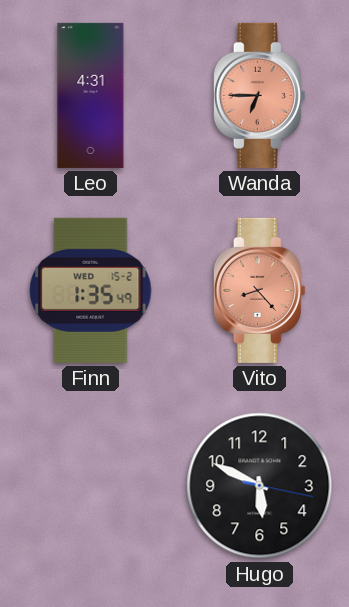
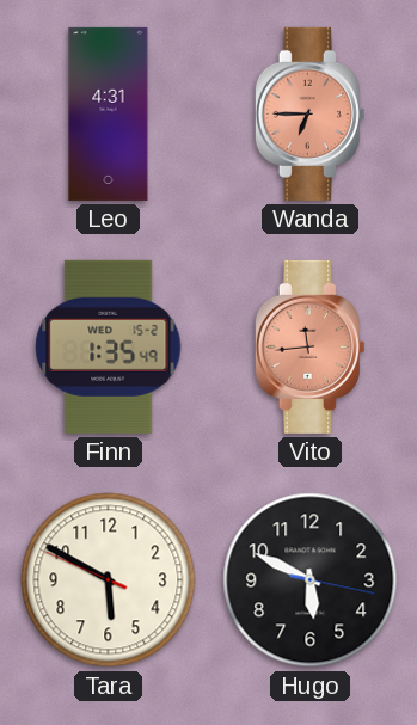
Vito: 8:23 -> 11:44 (309, 346)
Tara: none -> 5:49 (109, 580)
